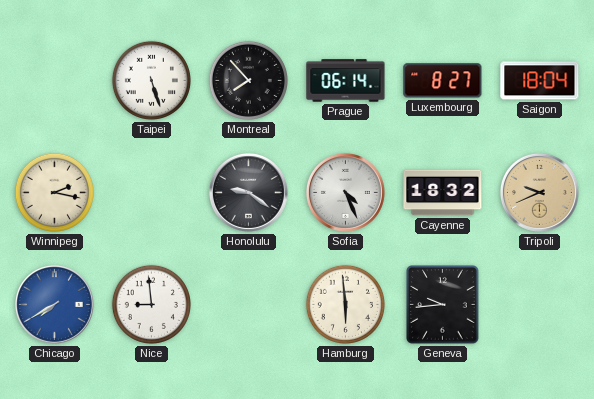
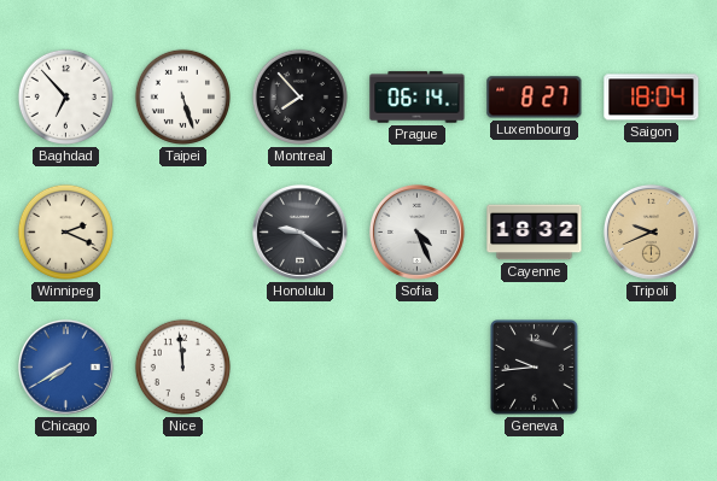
Baghdad: none -> 6:53 (65, 96)
Winnipeg: 2:17 -> 2:19 (65, 231)
Nice: 8:59 -> 11:59 (182, 366)
Hamburg: 5:59 -> none (345, 304)
